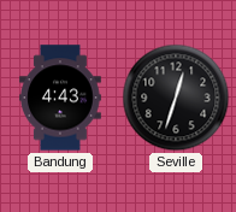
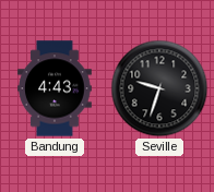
Seville: 12:33 -> 9:33 (159, 88)
